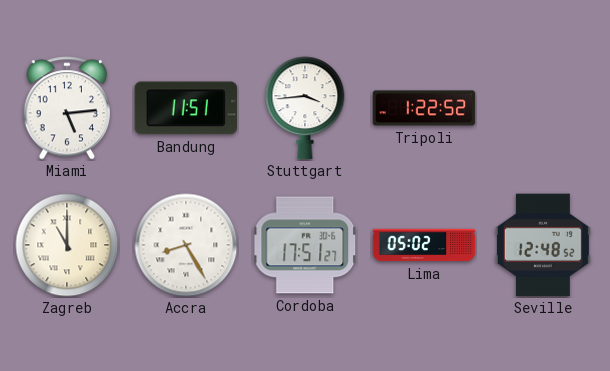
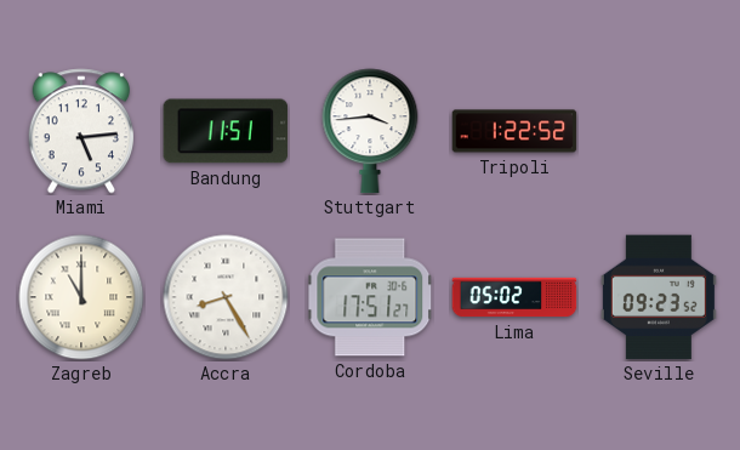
Seville: 12:48 -> 09:23 (659, 297)
